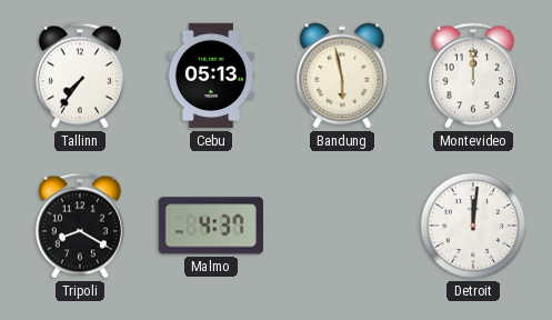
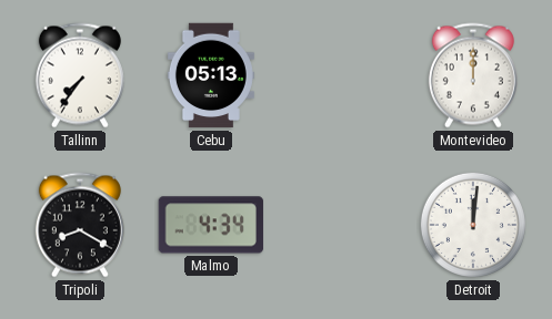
Bandung: 5:58 -> none (342, 76)
Malmo: 4:37 -> 4:34 (211, 225)
